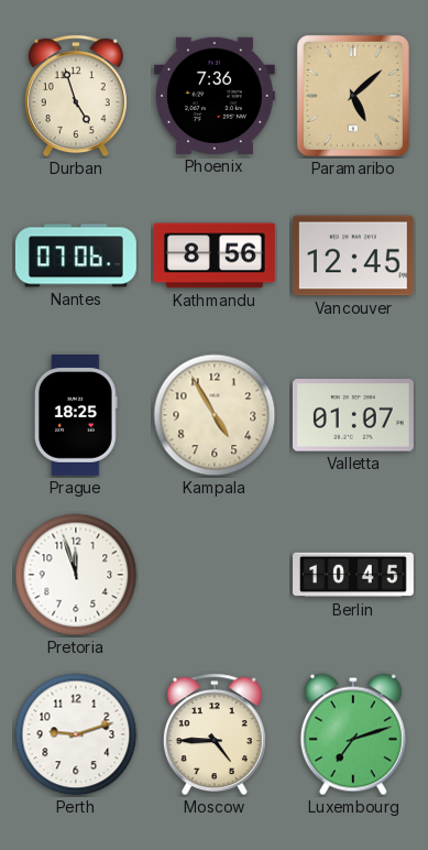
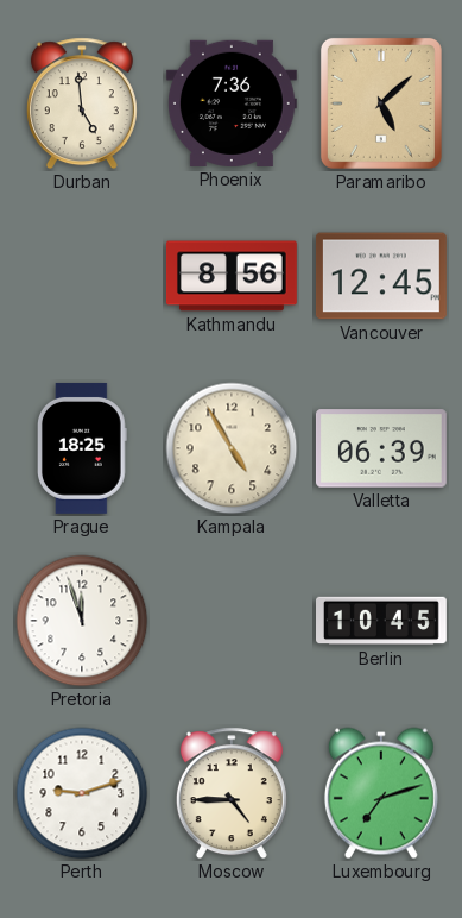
Durban: 4:57 -> 4:59 (82, 103)
Nantes: 07:06 -> none (76, 255)
Valletta: 01:07 -> 06:39 (381, 448)
